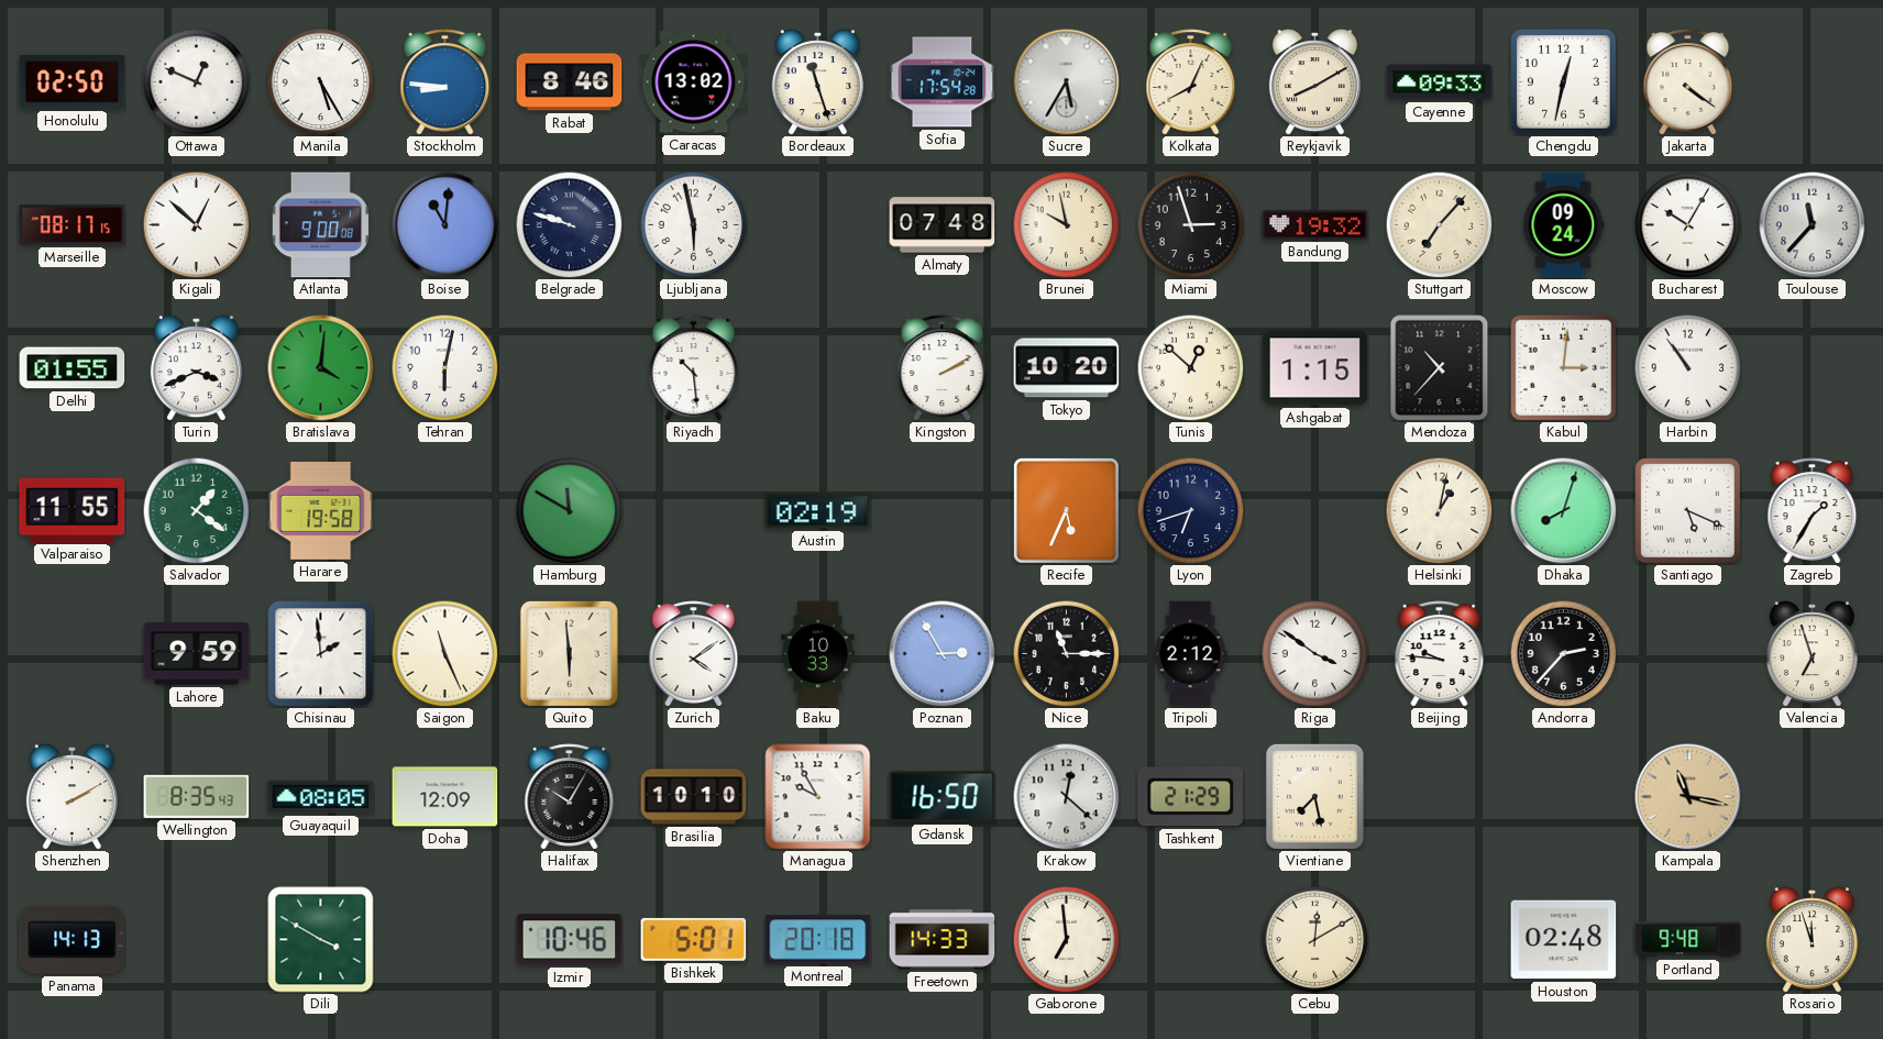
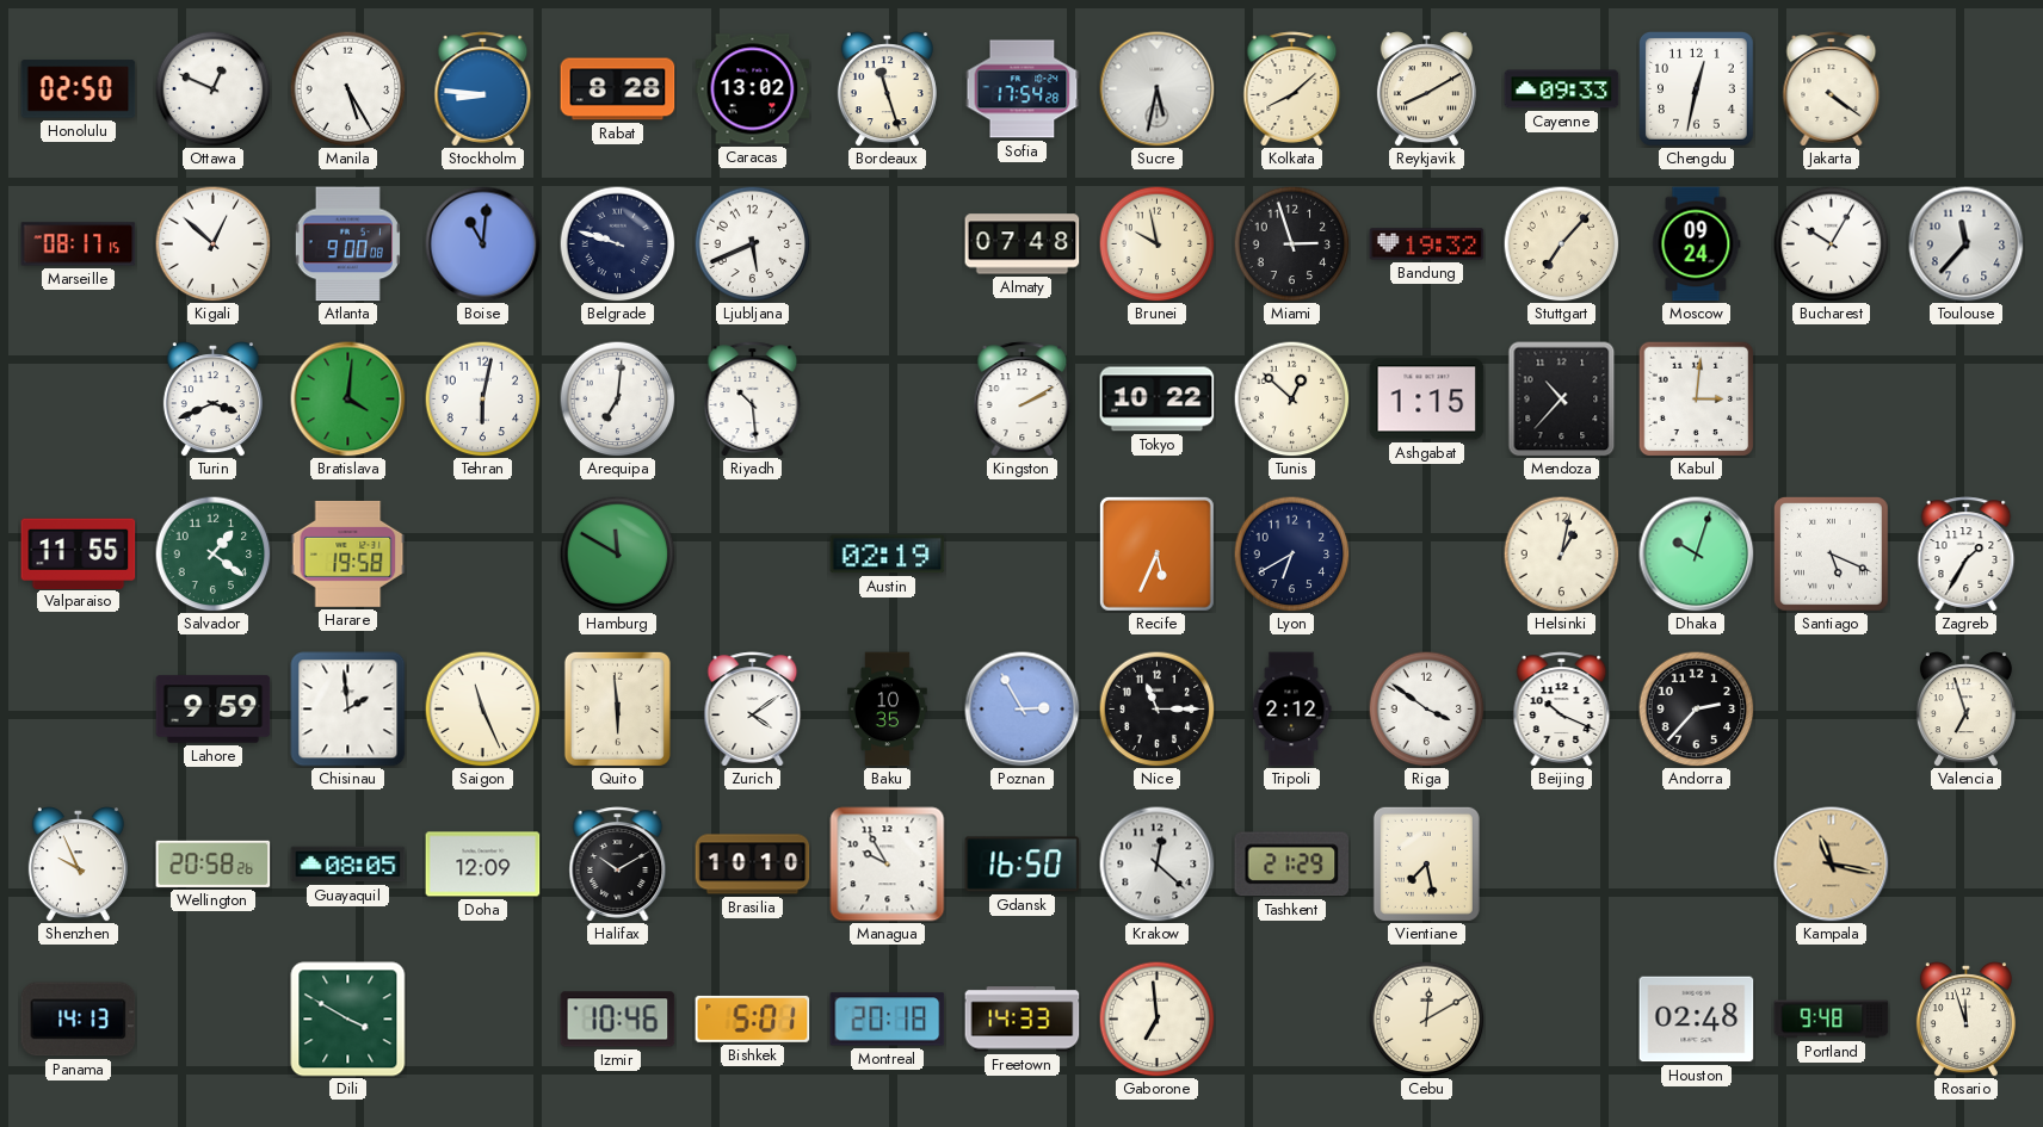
Rabat: 8:46 -> 8:28 (618, 89)
Sucre: 5:35 -> 5:32 (1158, 89)
Kolkata: 8:04 -> 8:08 (1292, 89)
Ljubljana: 5:58 -> 5:41 (752, 243)
Delhi: 01:55 -> none (73, 368)
Arequipa: none -> 7:01 (617, 398)
Tokyo: 10:20 -> 10:22 (1158, 400)
Harbin: 10:54 -> none (1687, 367)
Lyon: 6:42 -> 6:40 (1291, 553)
Dhaka: 8:03 -> 10:03 (1697, 555)
Baku: 10:33 -> 10:35 (888, 710)
Beijing: 9:46 -> 10:19 (1562, 710)
Shenzhen: 2:10 -> 9:56 (78, 865)
Wellington: 8:35 -> 20:58 (214, 863)
Halifax: 10:05 -> 10:10 (618, 865)
